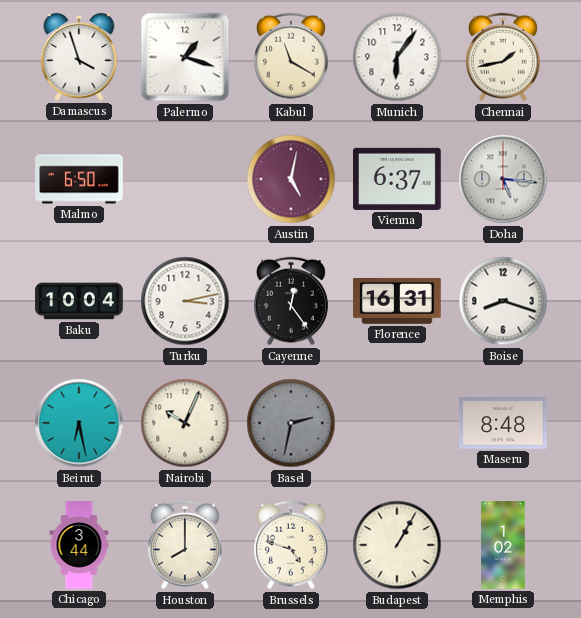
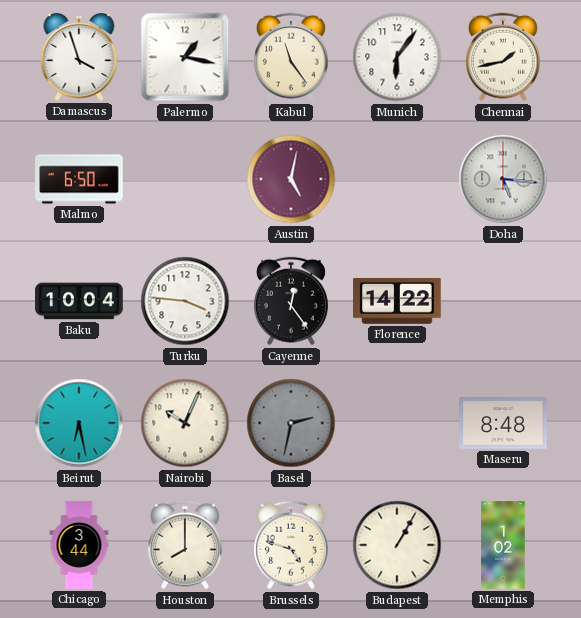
Palermo: 1:18 -> 1:17 (185, 57)
Kabul: 11:20 -> 11:24 (292, 57)
Vienna: 6:37 -> none (397, 179)
Turku: 3:13 -> 3:46 (185, 301)
Florence: 16:31 -> 14:22 (397, 301)
Boise: 8:18 -> none (503, 301)
